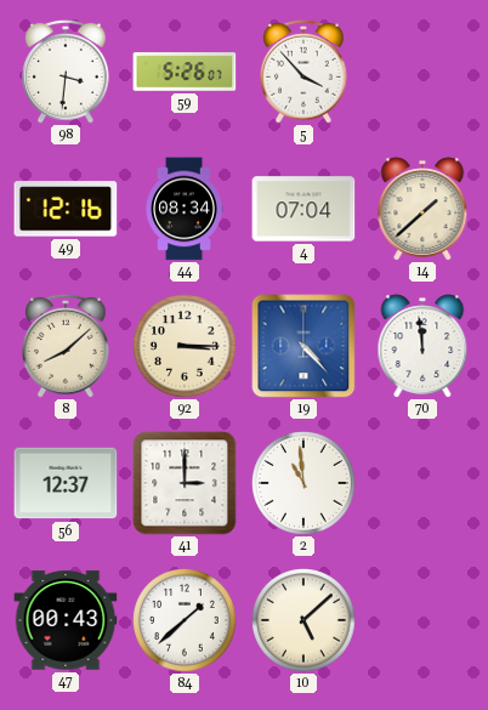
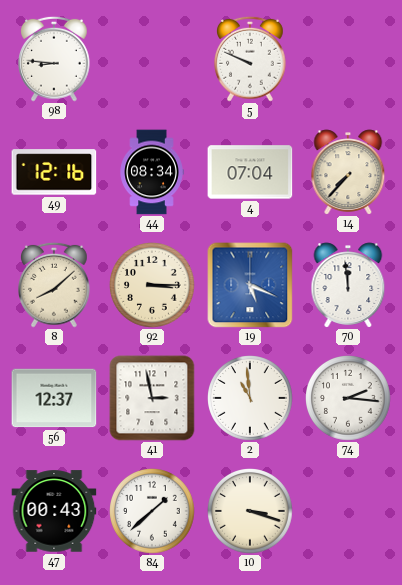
98: 3:31 -> 8:46 (55, 59)
59: 5:26 -> none (185, 72)
5: 3:53 -> 9:49 (251, 59)
14: 1:38 -> 7:37 (348, 172)
19: 4:23 -> 5:19 (250, 285)
41: 3:00 -> 2:58 (152, 398)
74: none -> 2:16 (349, 399)
10: 5:08 -> 3:18 (251, 512)
